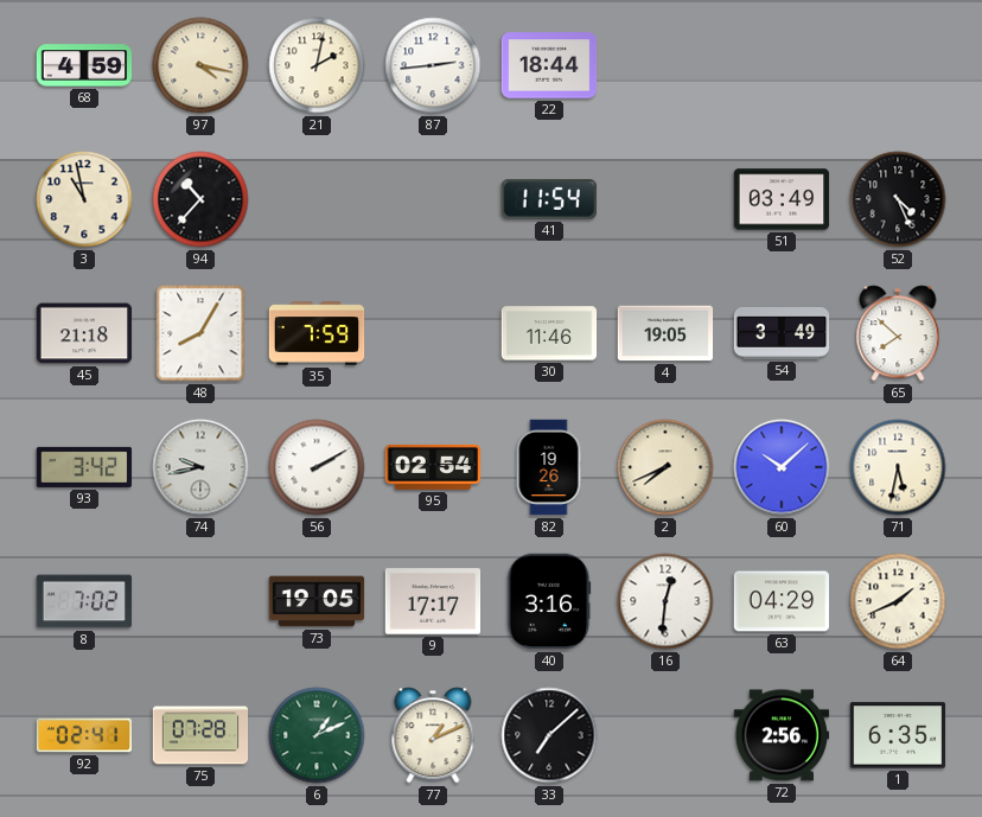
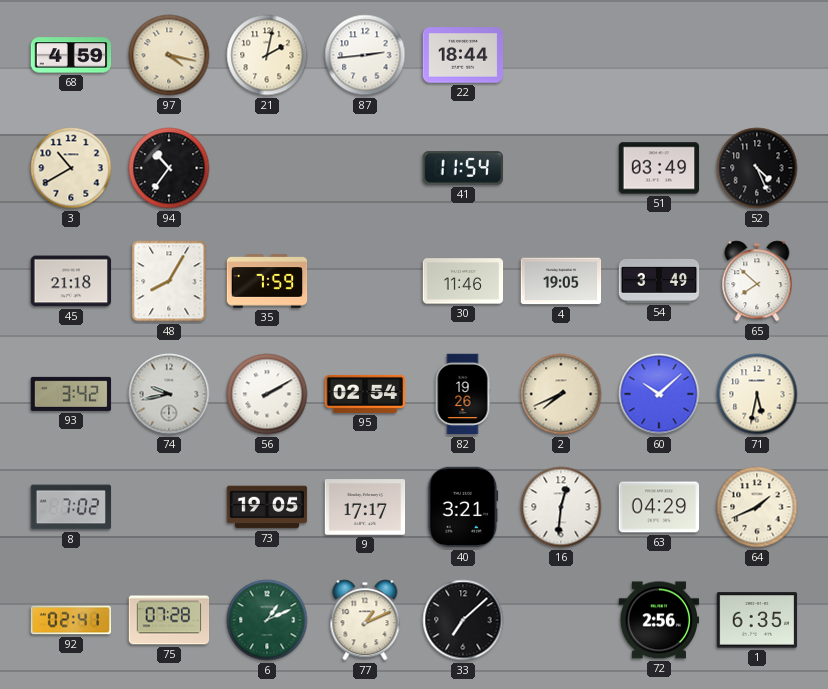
3: 10:58 -> 10:40 (71, 168)
94: 10:37 -> 10:36 (169, 168)
40: 3:16 -> 3:21 (463, 507)
